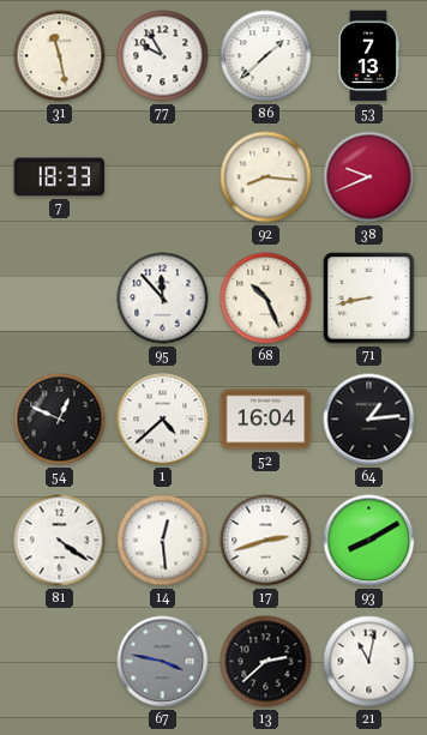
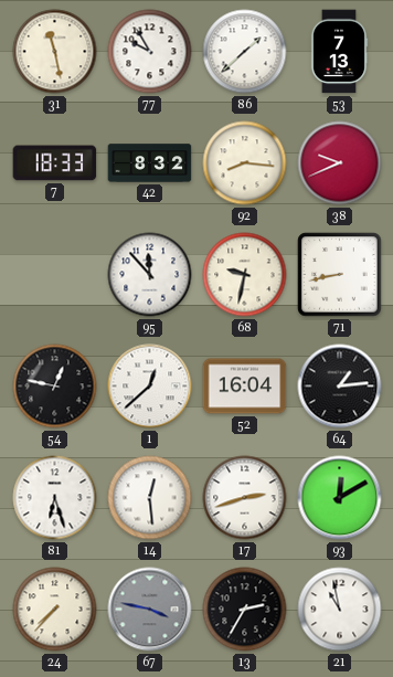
42: none -> 8:32 (150, 163)
68: 10:26 -> 9:32 (245, 275)
54: 12:49 -> 12:47 (55, 387)
1: 4:38 -> 12:38 (150, 387)
81: 4:21 -> 6:27 (55, 498)
93: 8:10 -> 12:10 (340, 498)
24: none -> 7:37 (55, 610)
13: 2:38 -> 2:35 (245, 610)
21: 11:02 -> 10:58 (340, 610)
